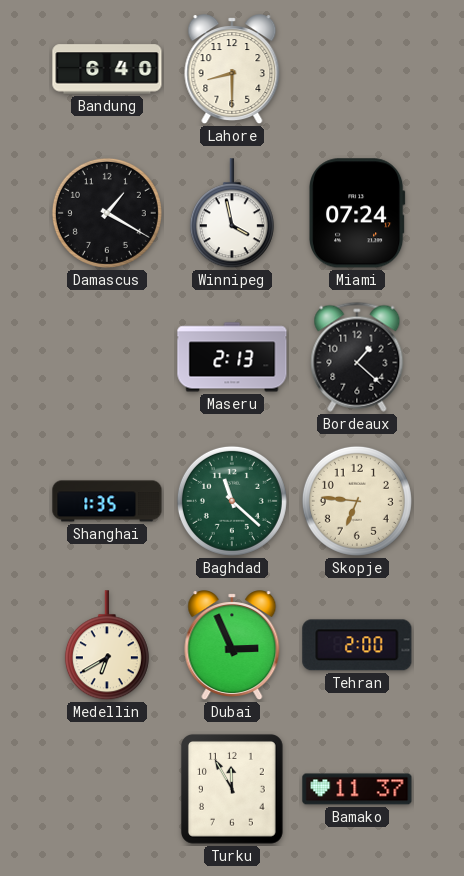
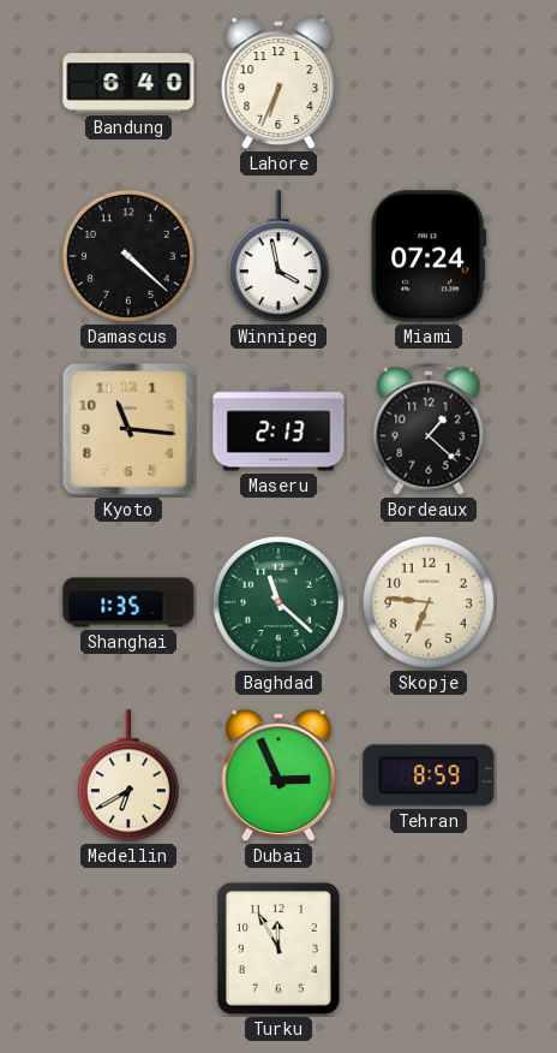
Lahore: 8:30 -> 6:34 (278, 84)
Damascus: 1:20 -> 4:22 (128, 256)
Kyoto: none -> 11:16 (128, 429)
Tehran: 2:00 -> 8:59 (429, 775)
Bamako: 11:37 -> none (357, 789)
